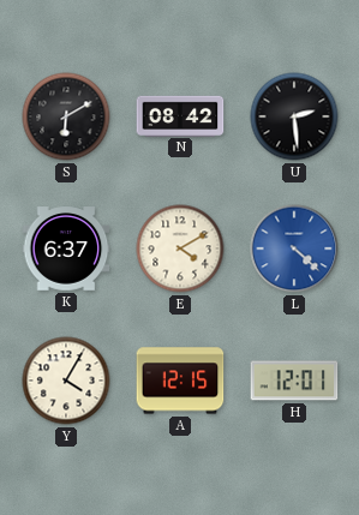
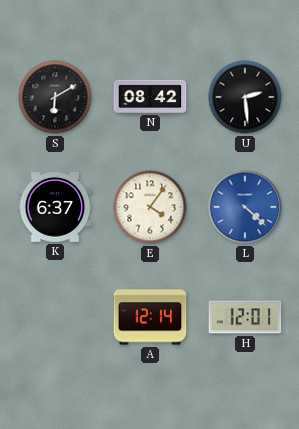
E: 4:10 -> 4:06 (150, 207)
Y: 4:05 -> none (66, 381)
A: 12:15 -> 12:14 (150, 317)
